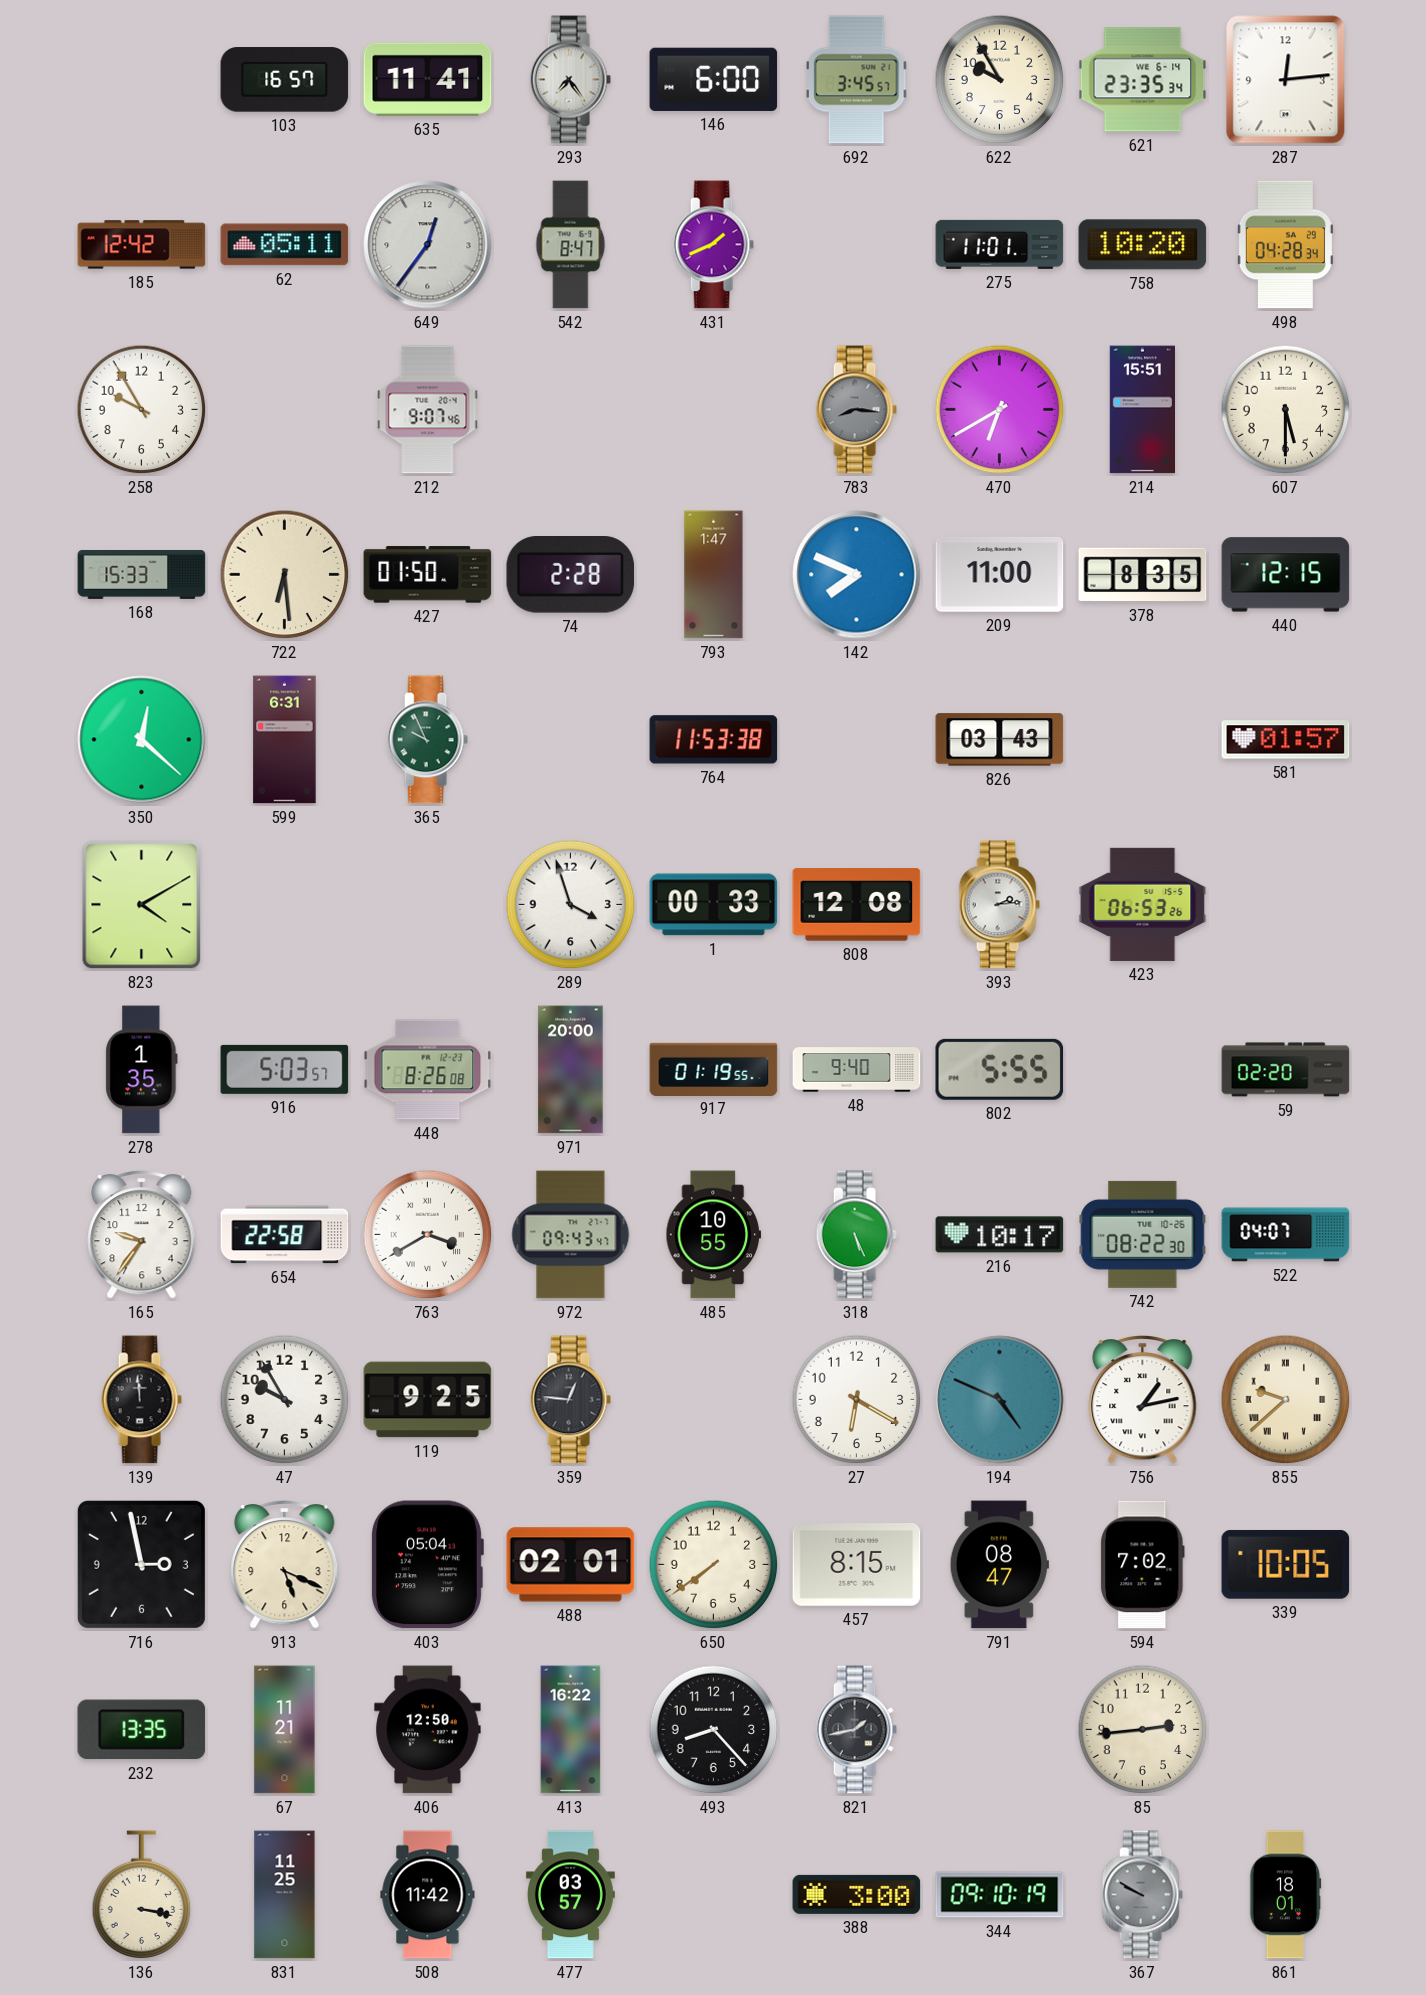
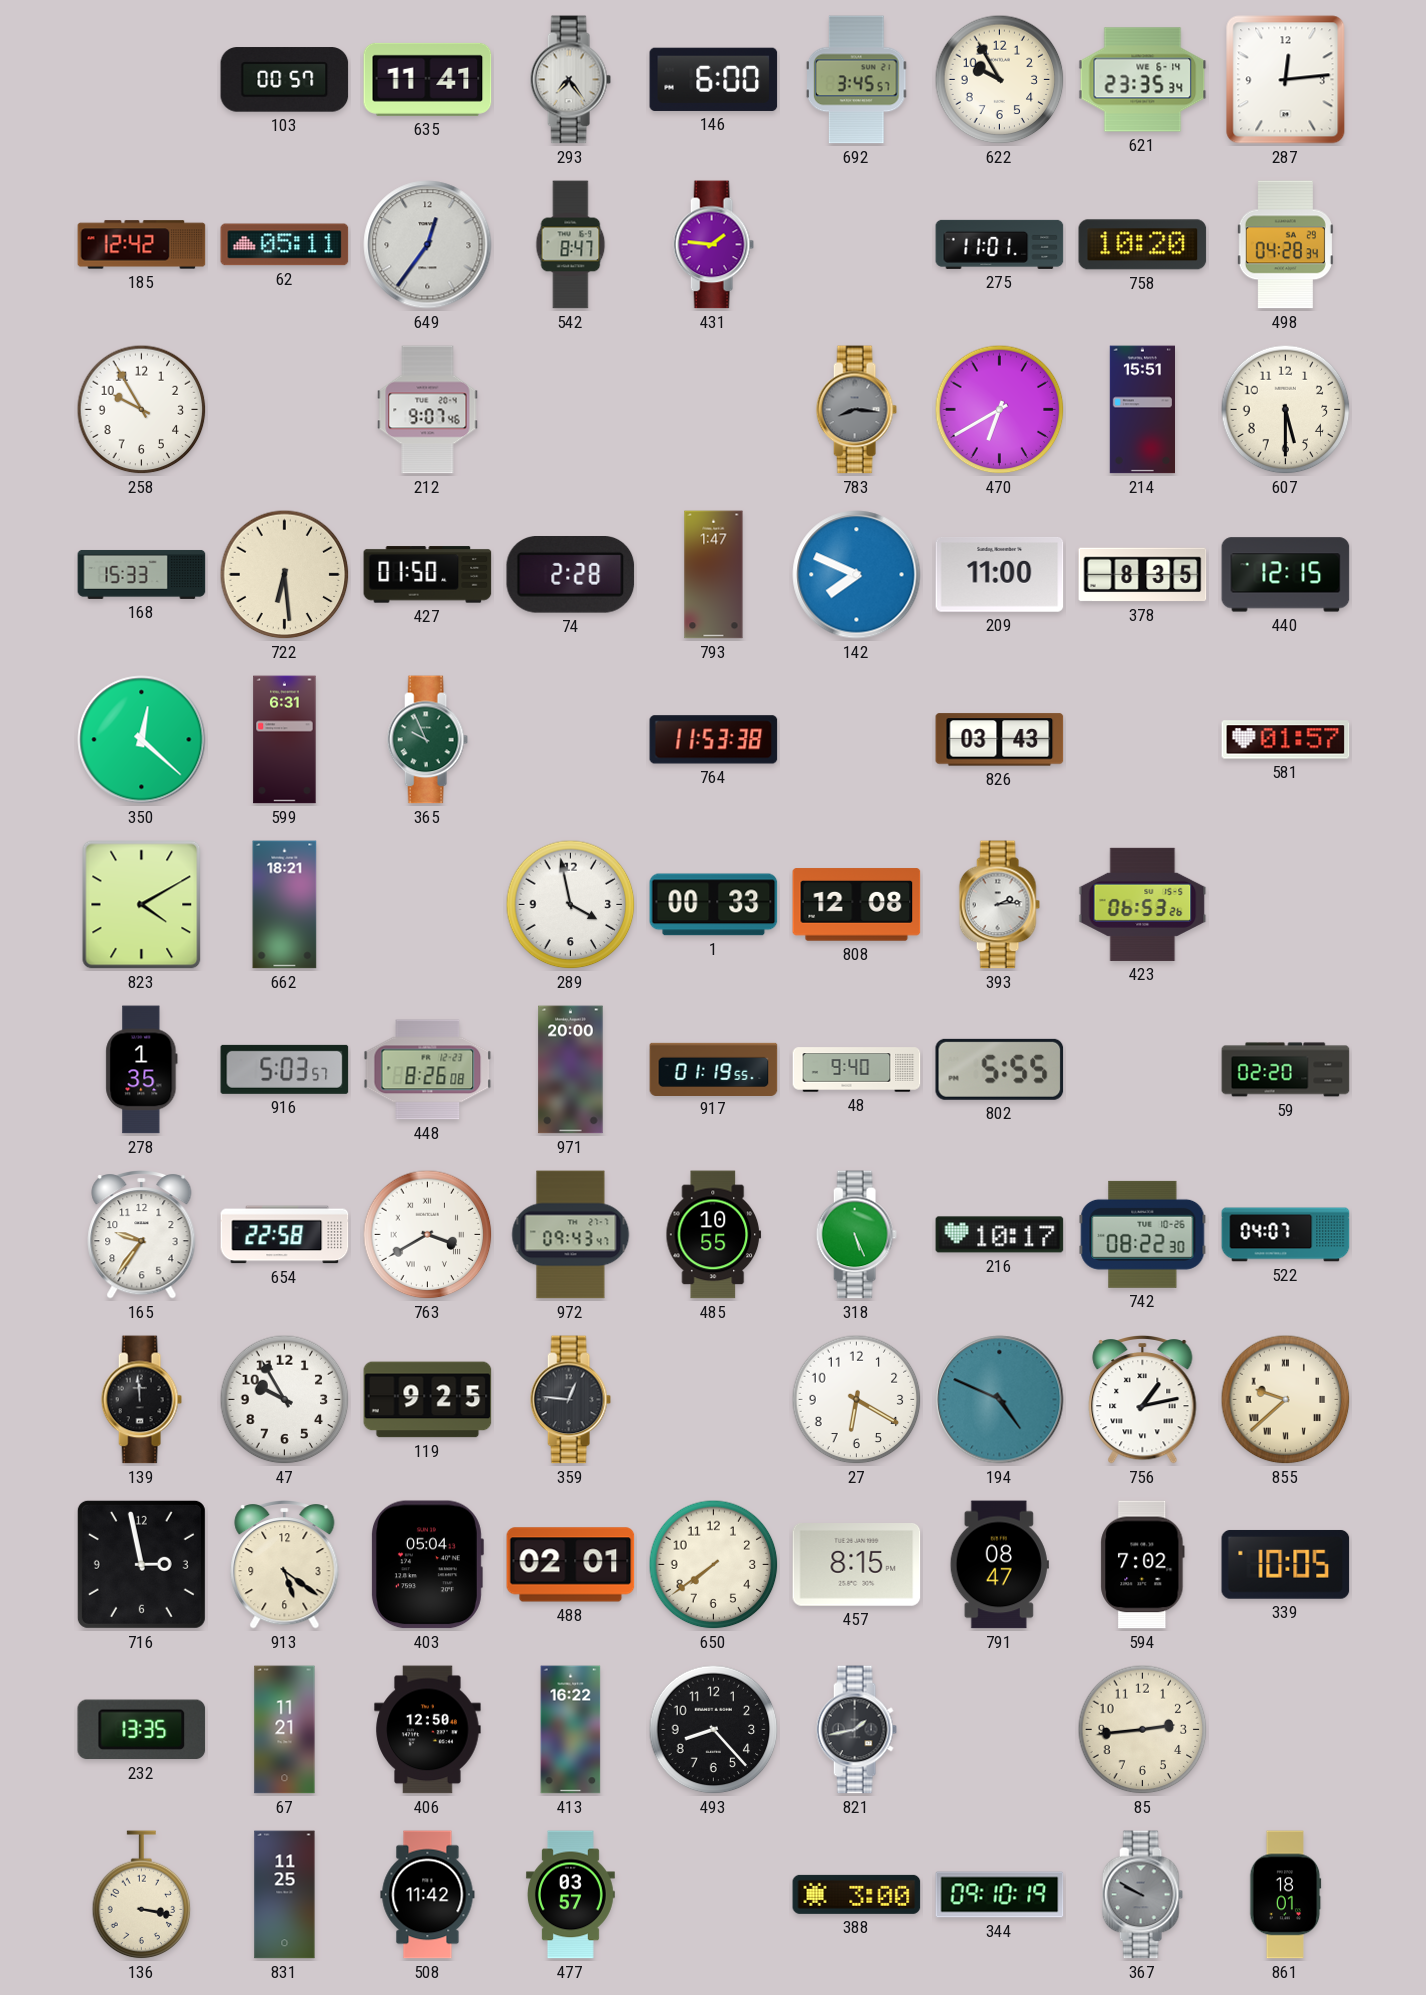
103: 16:57 -> 00:57 (285, 80)
431: 1:41 -> 1:46 (713, 245)
662: none -> 18:21 (285, 905)
289: 3:57 -> 3:58 (571, 905)
913: 5:19 -> 5:21 (285, 1565)
